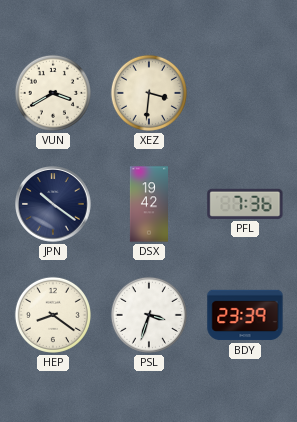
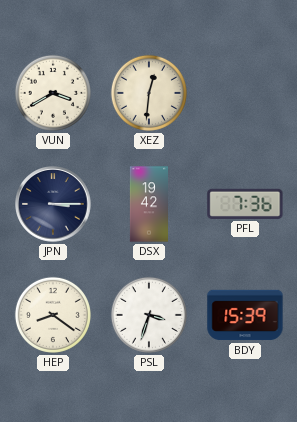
XEZ: 3:31 -> 12:31 (149, 93)
JPN: 10:21 -> 3:15 (53, 204)
BDY: 23:39 -> 15:39 (245, 315)
